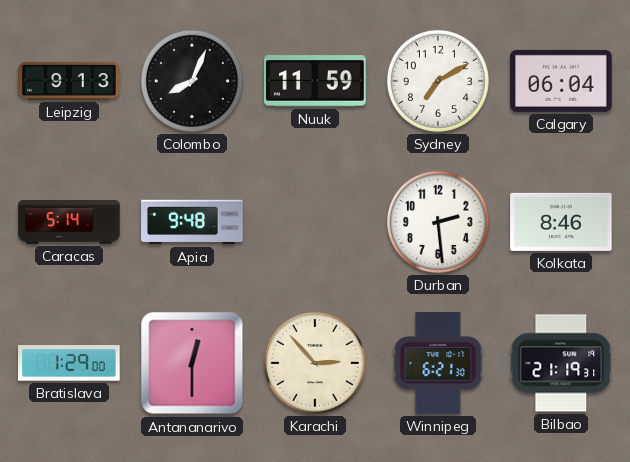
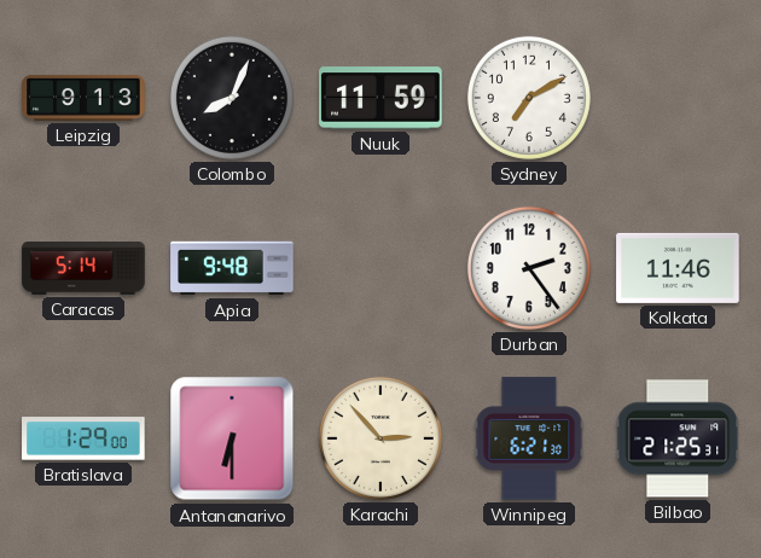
Calgary: 06:04 -> none (561, 81)
Durban: 2:29 -> 2:24 (529, 268)
Kolkata: 8:46 -> 11:46 (678, 268)
Antananarivo: 12:30 -> 6:30 (232, 438)
Bilbao: 21:19 -> 21:25 (678, 438)
